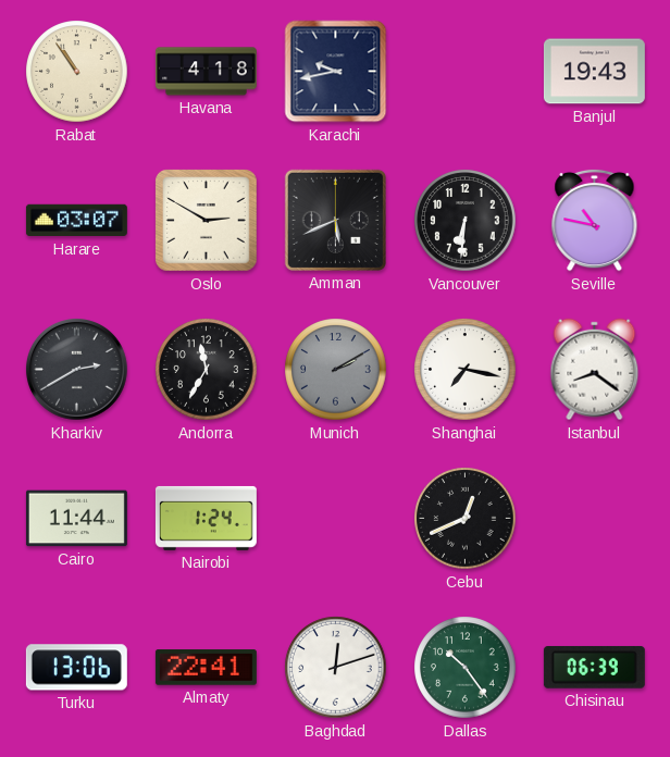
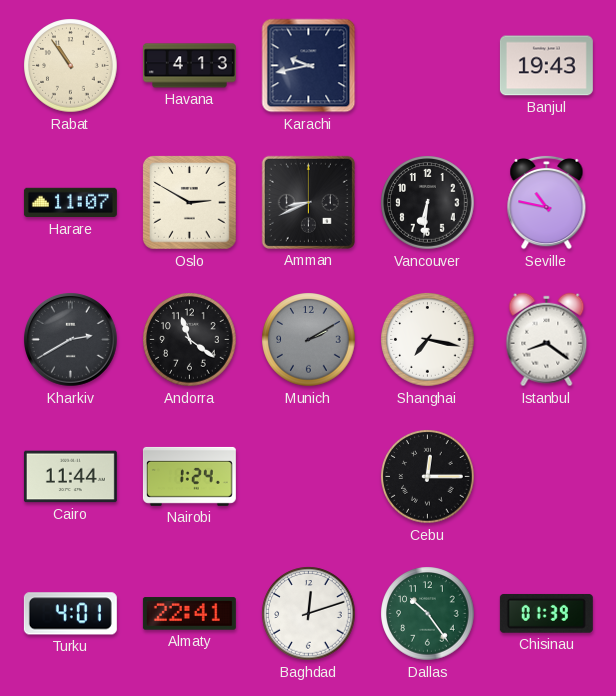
Havana: 4:18 -> 4:13 (189, 66)
Harare: 03:07 -> 11:07 (70, 203)
Amman: 5:41 -> 8:41 (308, 202)
Andorra: 11:35 -> 11:21 (190, 340)
Cebu: 12:41 -> 12:15 (428, 477)
Turku: 13:06 -> 4:01 (70, 614)
Chisinau: 06:39 -> 01:39 (546, 613)
